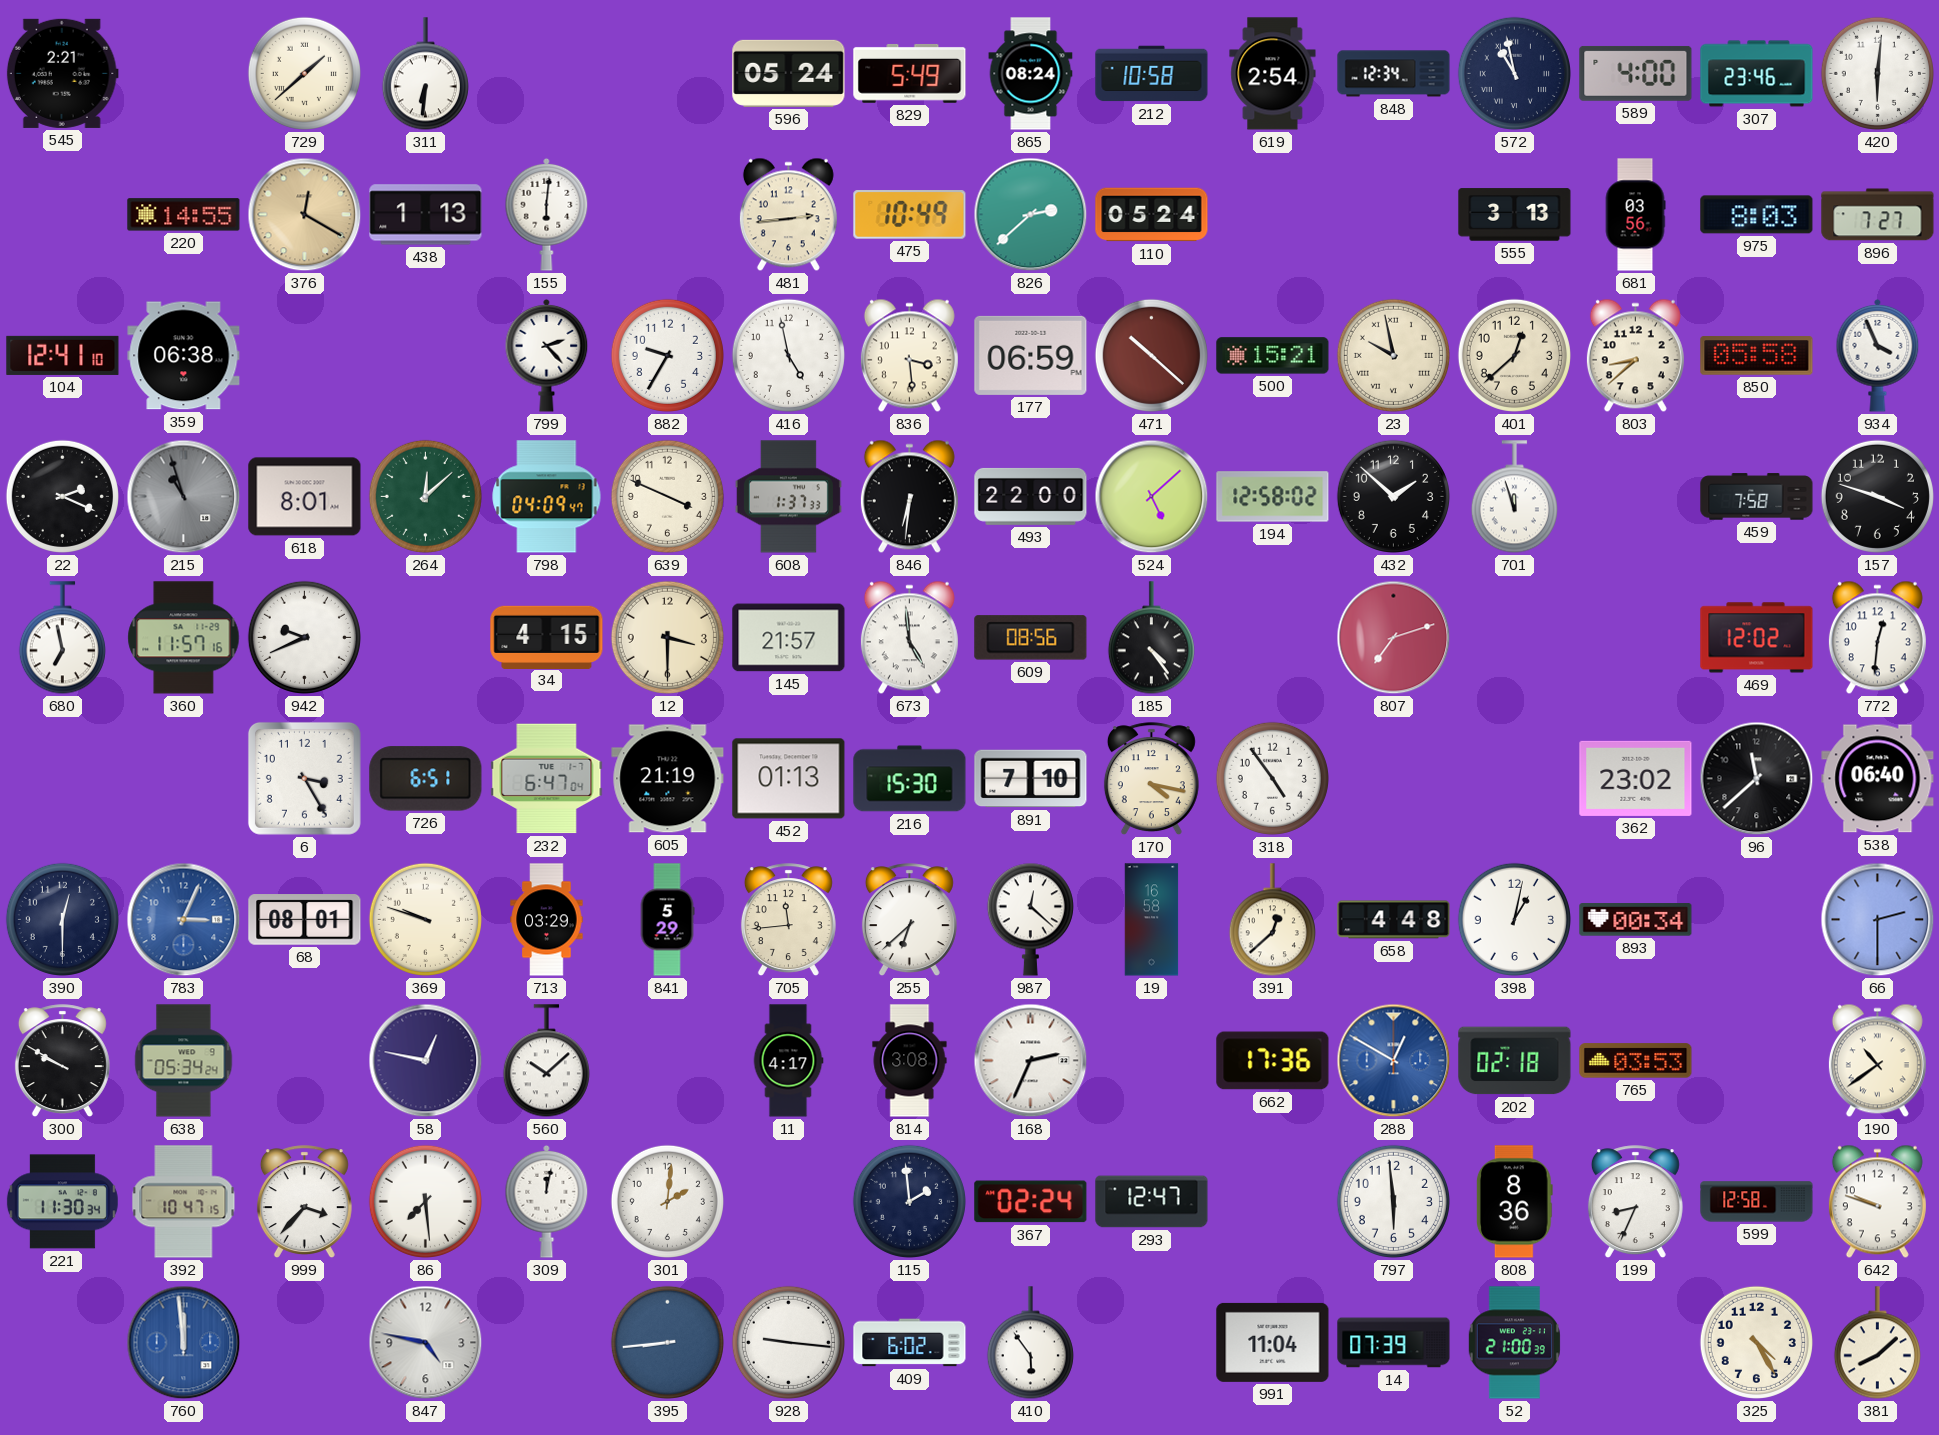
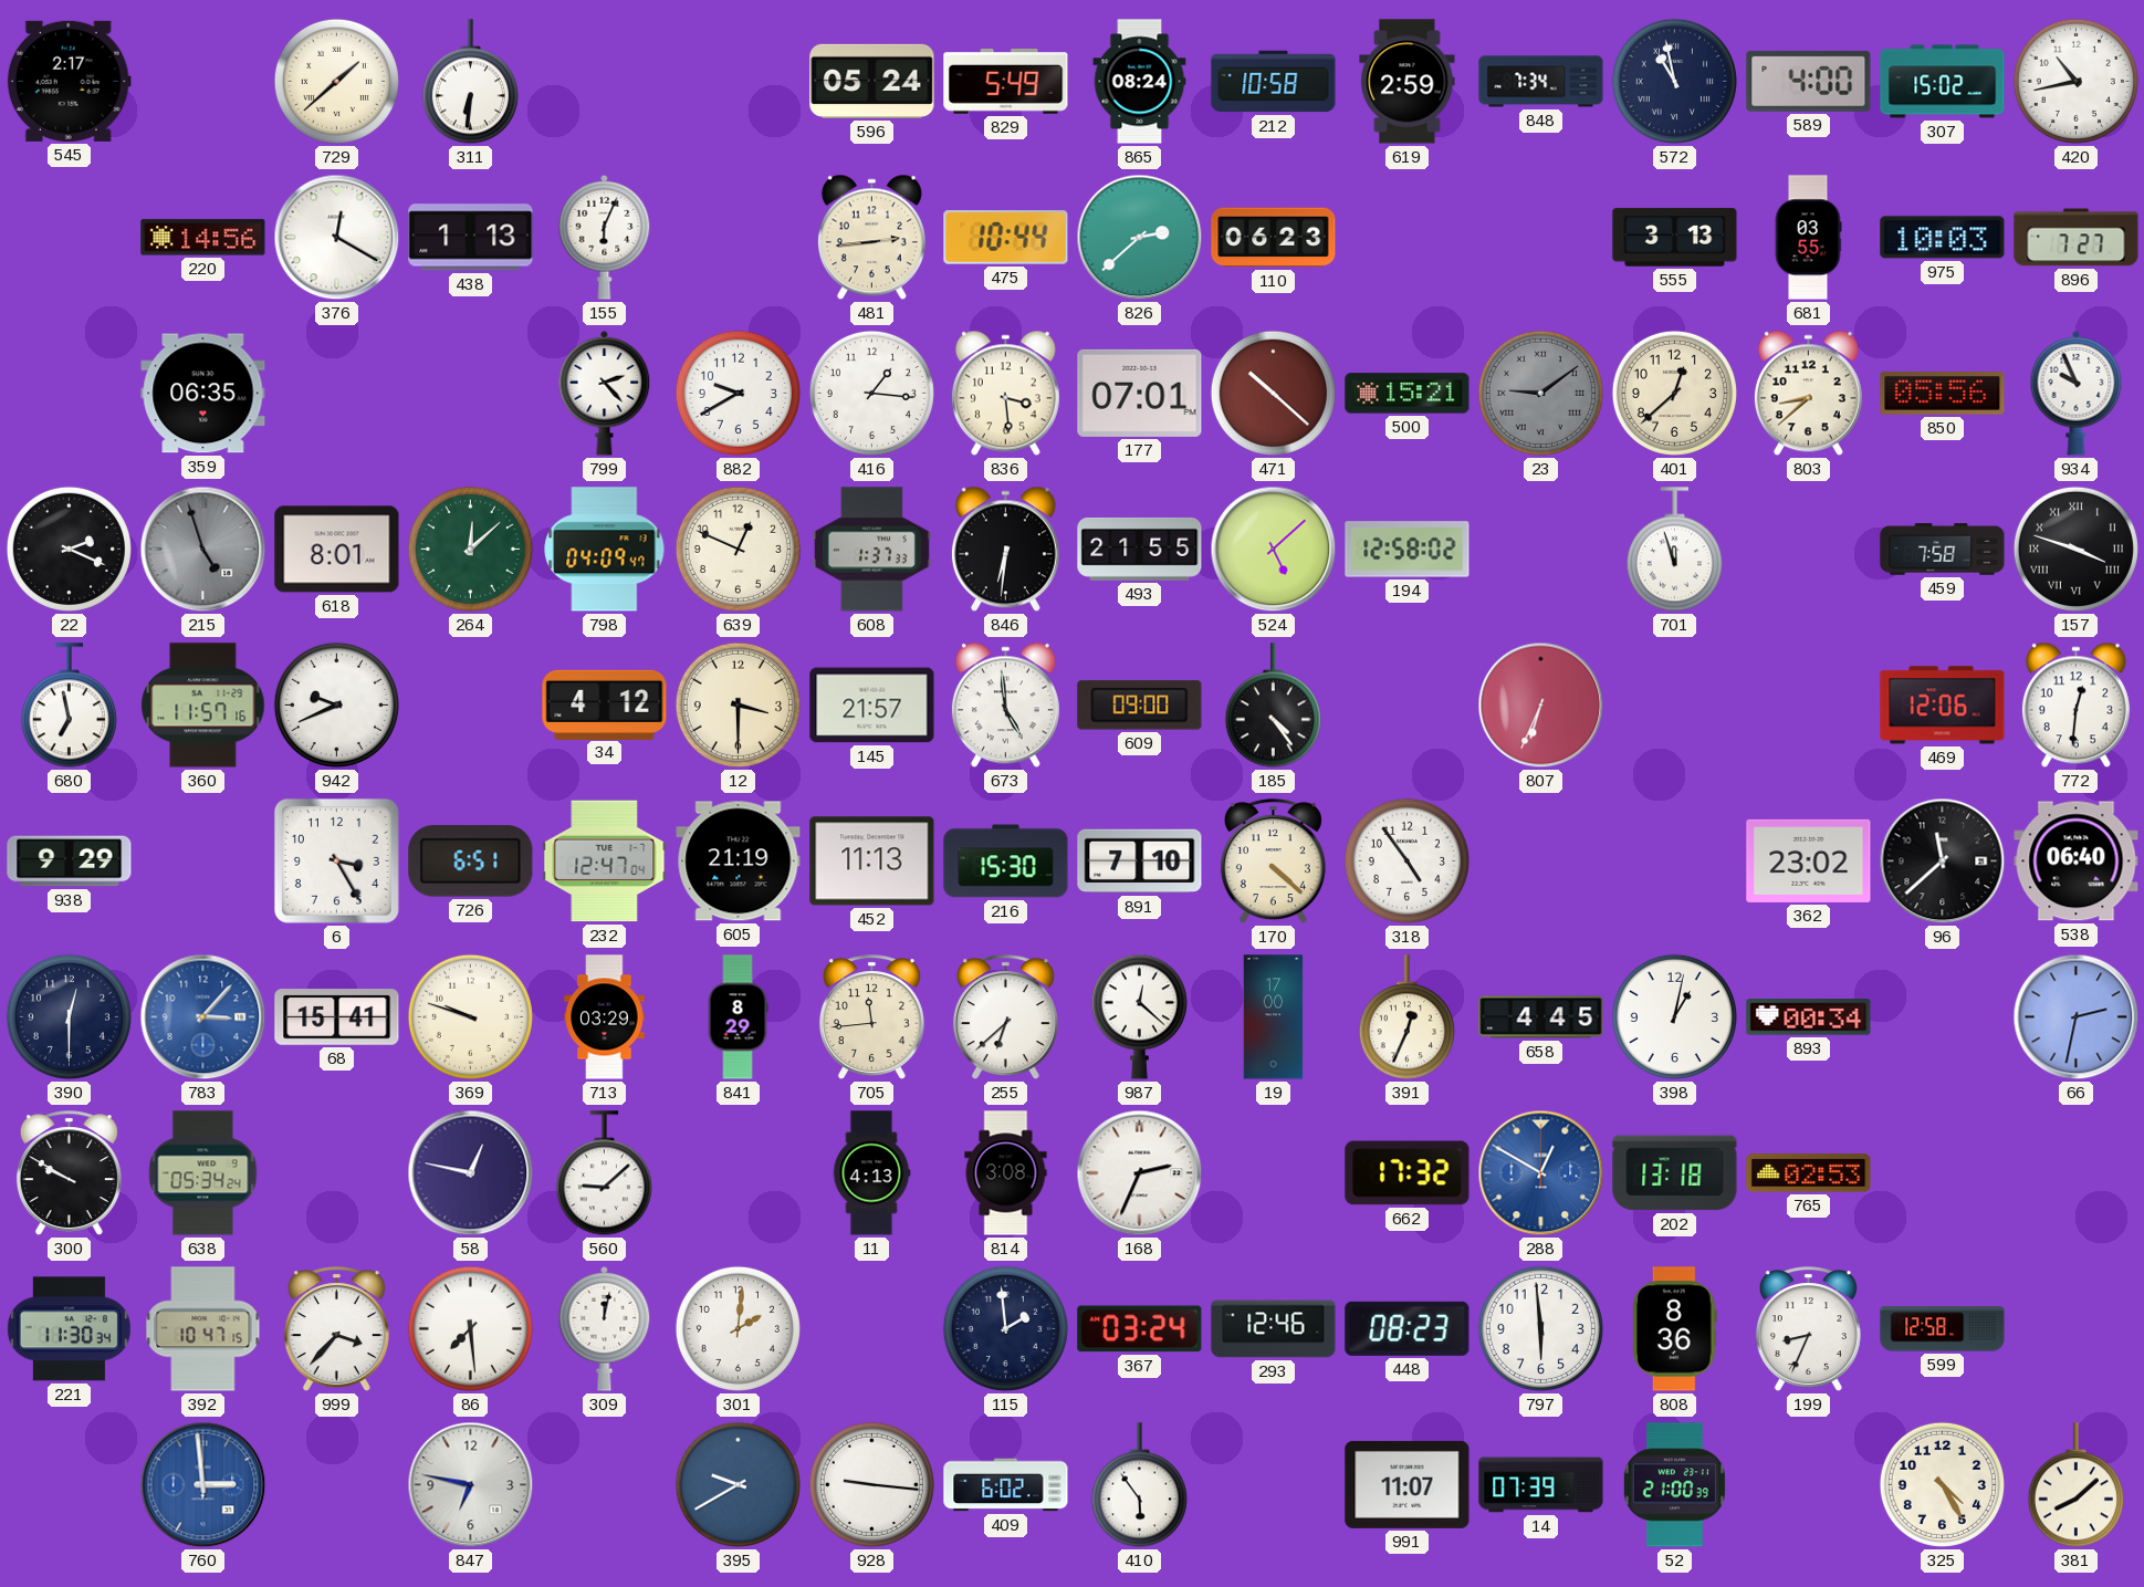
545: 2:21 -> 2:17 (69, 81)
619: 2:54 -> 2:59 (1408, 82)
848: 12:34 -> 7:34 (1541, 82)
307: 23:46 -> 15:02 (1943, 82)
420: 6:01 -> 10:43 (2075, 81)
220: 14:55 -> 14:56 (203, 238)
376 dial: champagne -> white (337, 238)
155: 6:01 -> 6:04 (605, 237)
475: 10:49 -> 10:44 (1006, 238)
110: 05:24 -> 06:23 (1274, 238)
681: 03:56 -> 03:55 (1808, 238)
975: 8:03 -> 10:03 (1943, 238)
104: 12:41 -> none (63, 355)
359: 06:38 -> 06:35 (203, 394)
882: 9:35 -> 9:40 (738, 393)
416: 4:58 -> 1:16 (871, 393)
177: 06:59 -> 07:01 (1140, 393)
23: 9:58 -> 9:09 (1540, 393)
23 dial: cream -> grey (1540, 393)
850: 05:58 -> 05:56 (1943, 394)
934: 3:56 -> 9:56 (2077, 393)
215: 10:57 -> 4:57 (203, 550)
639: 3:49 -> 12:49 (738, 549)
493: 22:00 -> 21:55 (1140, 549)
432: 1:52 -> none (1393, 496)
157 numerals: Arabic -> Roman (2075, 549)
34: 4:15 -> 4:12 (605, 704)
609: 08:56 -> 09:00 (1140, 706)
807: 7:12 -> 6:34 (1541, 706)
469: 12:02 -> 12:06 (1943, 706)
938: none -> 9:29 (70, 862)
232: 6:47 -> 12:47 (605, 862)
452: 01:13 -> 11:13 (872, 862)
170: 4:17 -> 4:22 (1273, 862)
783: 3:04 -> 3:07 (203, 1017)
68: 08:01 -> 15:41 (337, 1017)
841: 5:29 -> 8:29 (738, 1017)
19: 16:58 -> 17:00 (1274, 1017)
391: 12:38 -> 12:34 (1406, 1017)
658: 4:48 -> 4:45 (1541, 1017)
66: 2:30 -> 2:32 (2077, 1017)
560: 10:08 -> 9:08 (604, 1173)
11: 4:17 -> 4:13 (871, 1173)
662: 17:36 -> 17:32 (1408, 1173)
202: 02:18 -> 13:18 (1675, 1173)
765: 03:53 -> 02:53 (1809, 1173)
190: 10:39 -> none (1877, 1061)
367: 02:24 -> 03:24 (1140, 1329)
293: 12:47 -> 12:46 (1274, 1329)
448: none -> 08:23 (1408, 1328)
642: 9:48 -> none (1877, 1202)
760: 11:59 -> 2:59 (203, 1485)
847: 4:47 -> 6:47 (471, 1485)
395: 8:44 -> 9:40 (738, 1484)
991: 11:04 -> 11:07 (1408, 1484)
